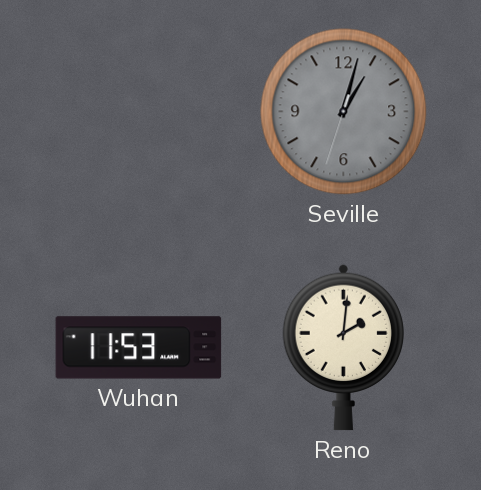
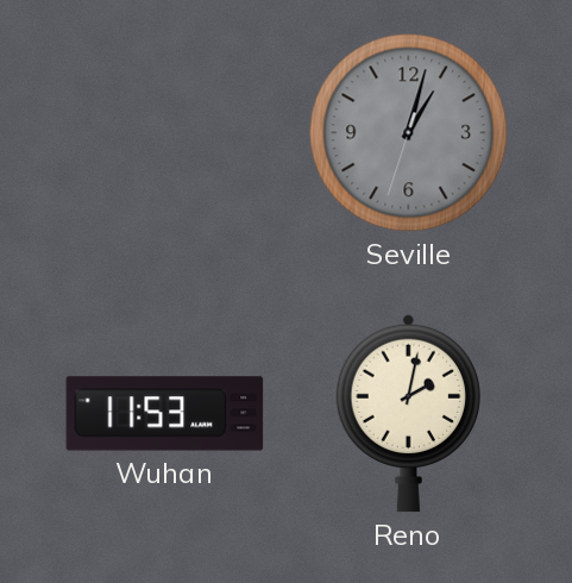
Reno: 2:01 -> 2:02 (409, 413)
